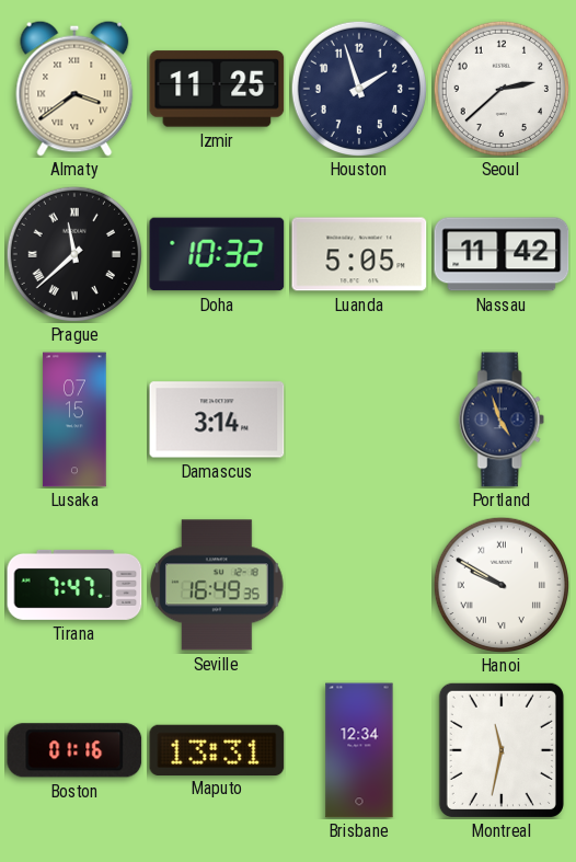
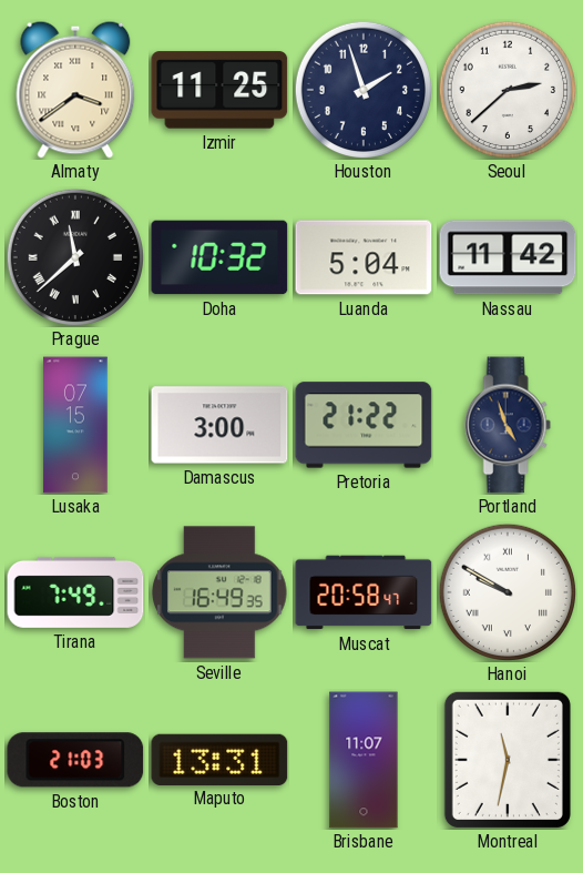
Luanda: 5:05 -> 5:04 (364, 257)
Damascus: 3:14 -> 3:00 (219, 425)
Pretoria: none -> 21:22 (364, 425)
Tirana: 7:47 -> 7:49 (75, 592)
Muscat: none -> 20:58 (364, 592)
Boston: 01:16 -> 21:03 (75, 760)
Brisbane: 12:34 -> 11:07 (364, 760)
